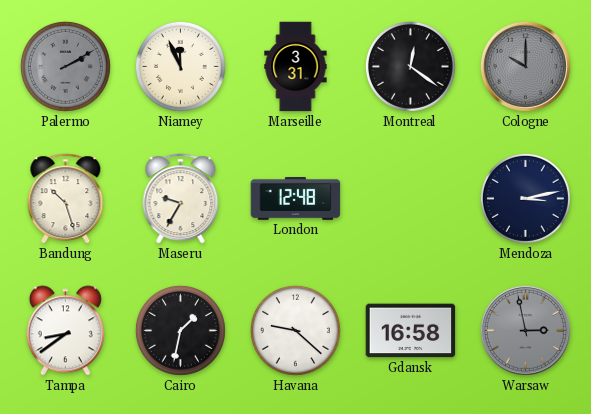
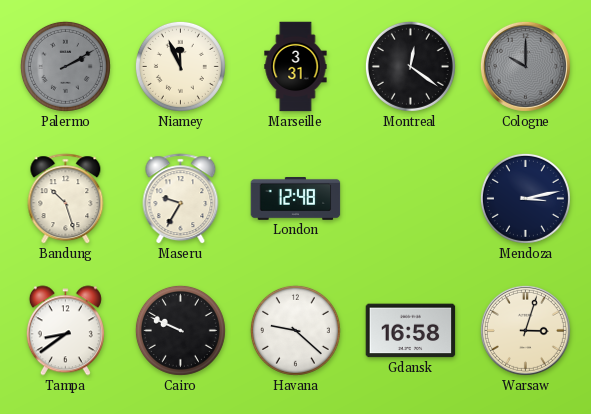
Cairo: 1:32 -> 9:49 (180, 330)
Warsaw: 2:58 -> 3:03 (525, 330)
Warsaw dial: grey -> cream (525, 330)
